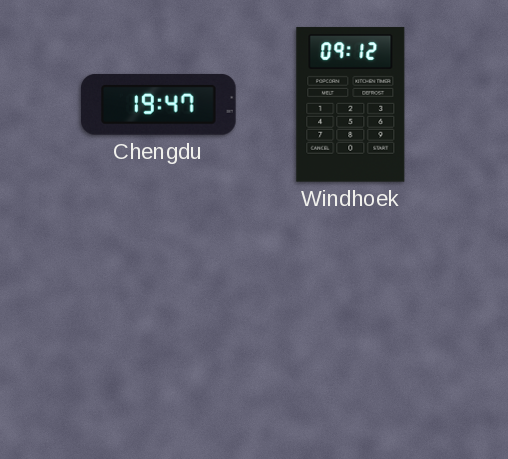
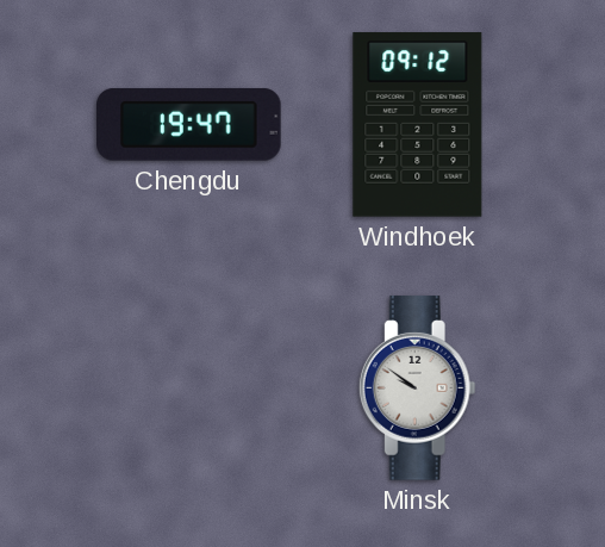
Minsk: none -> 9:51 (417, 389)
